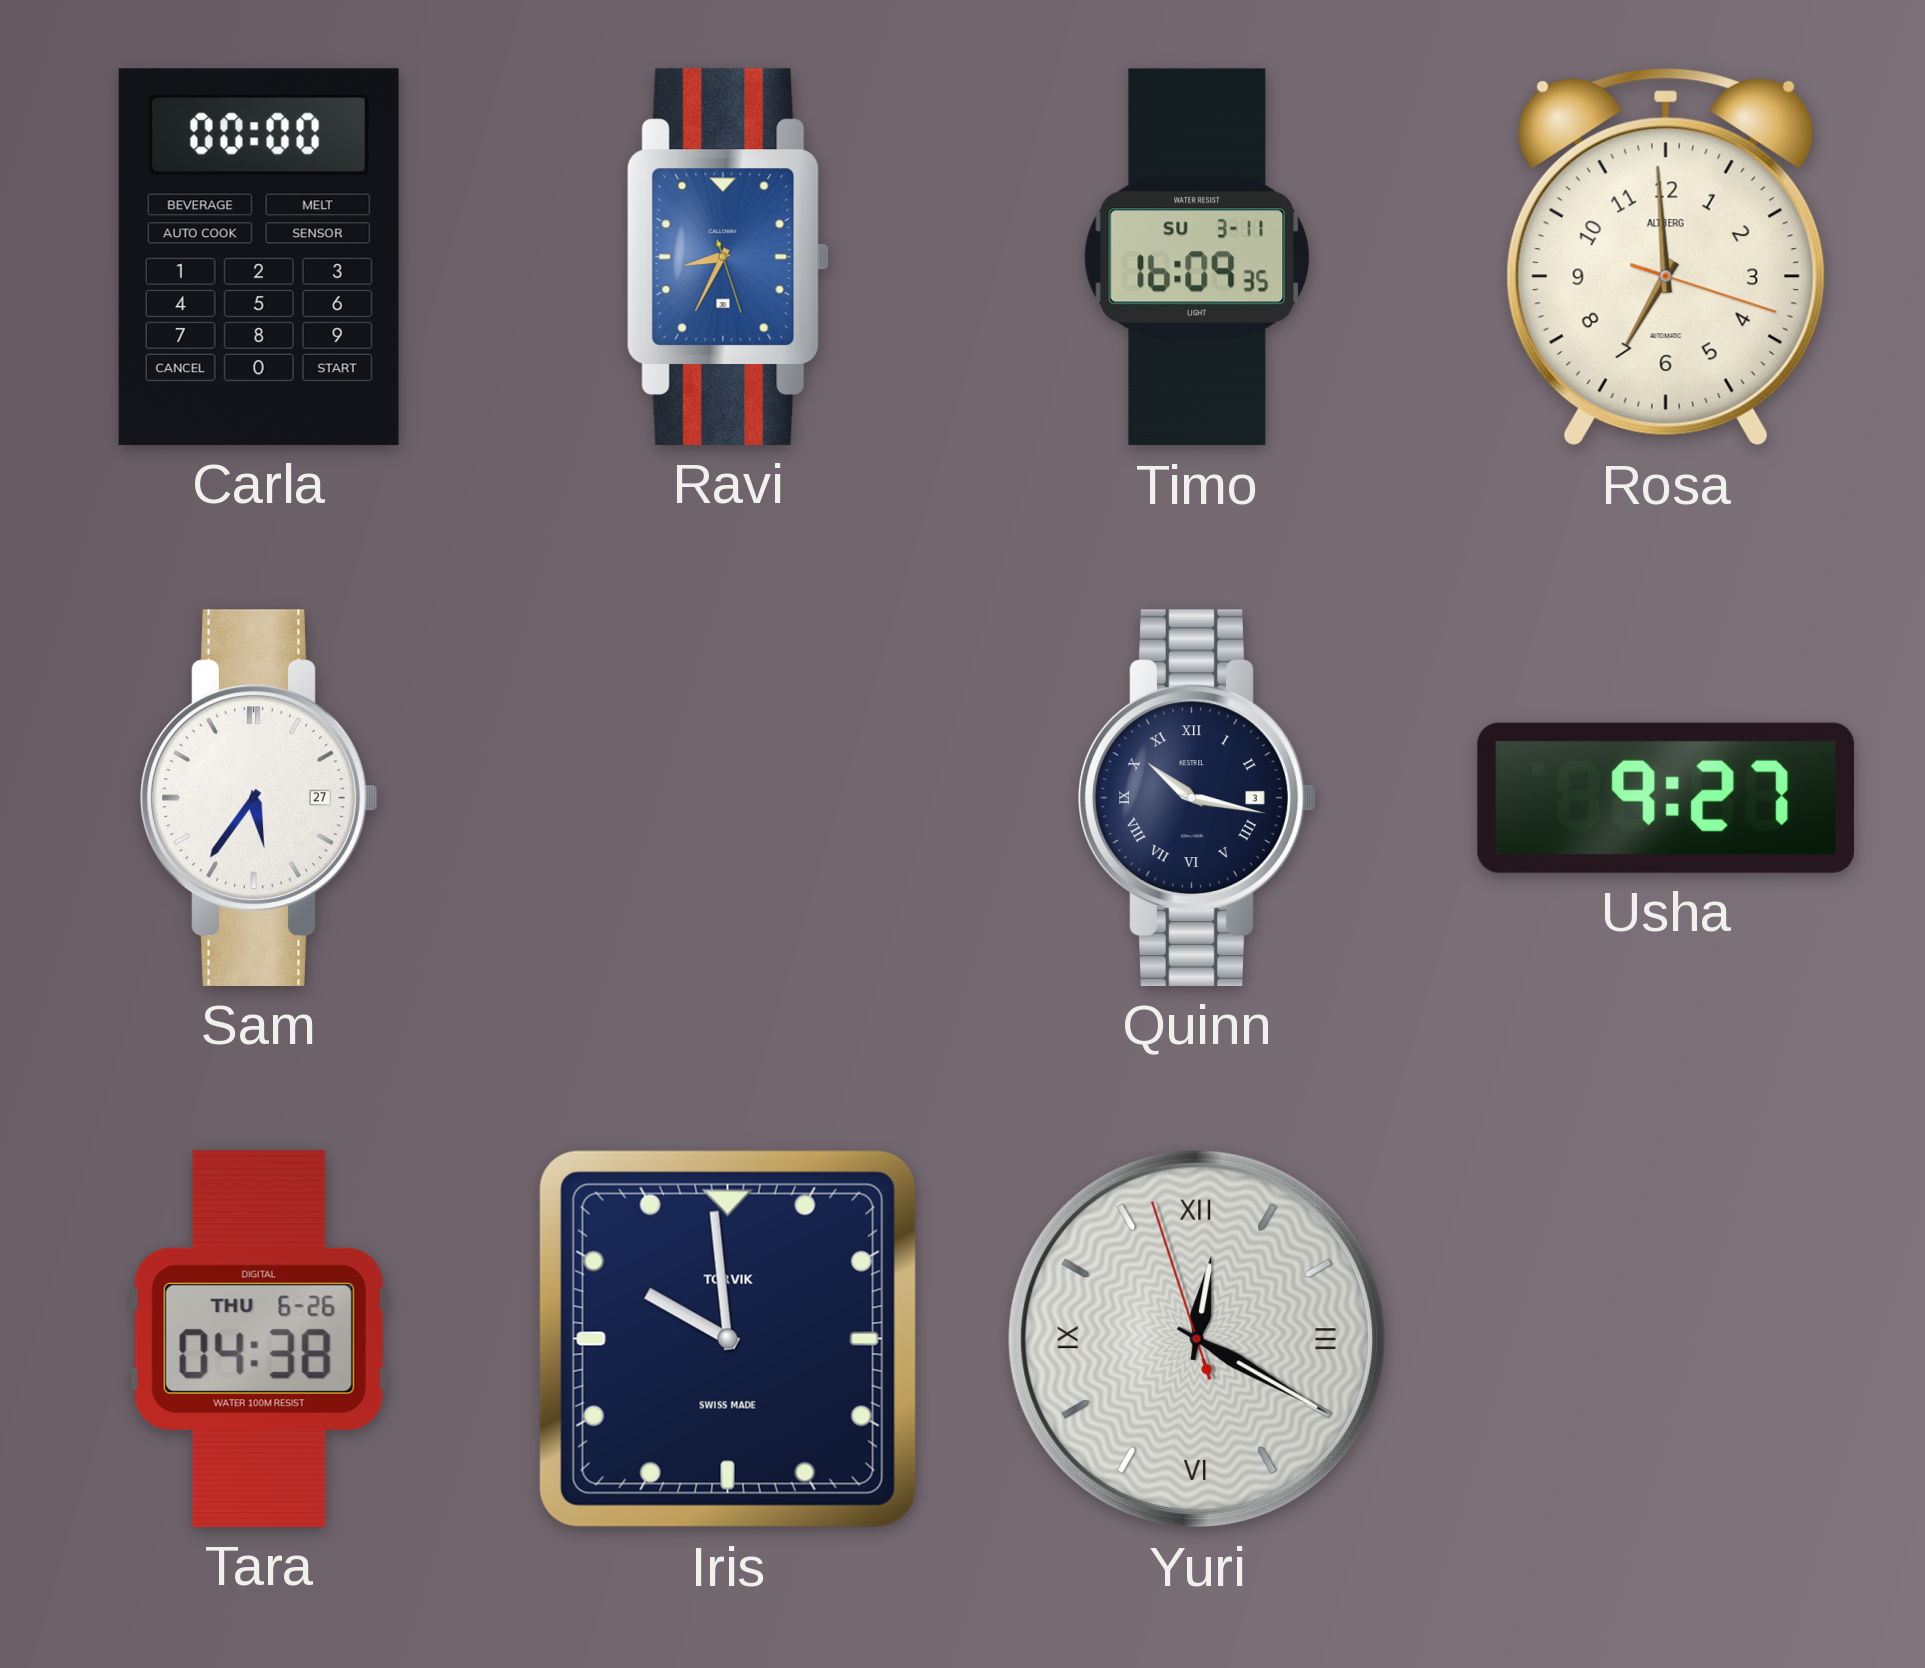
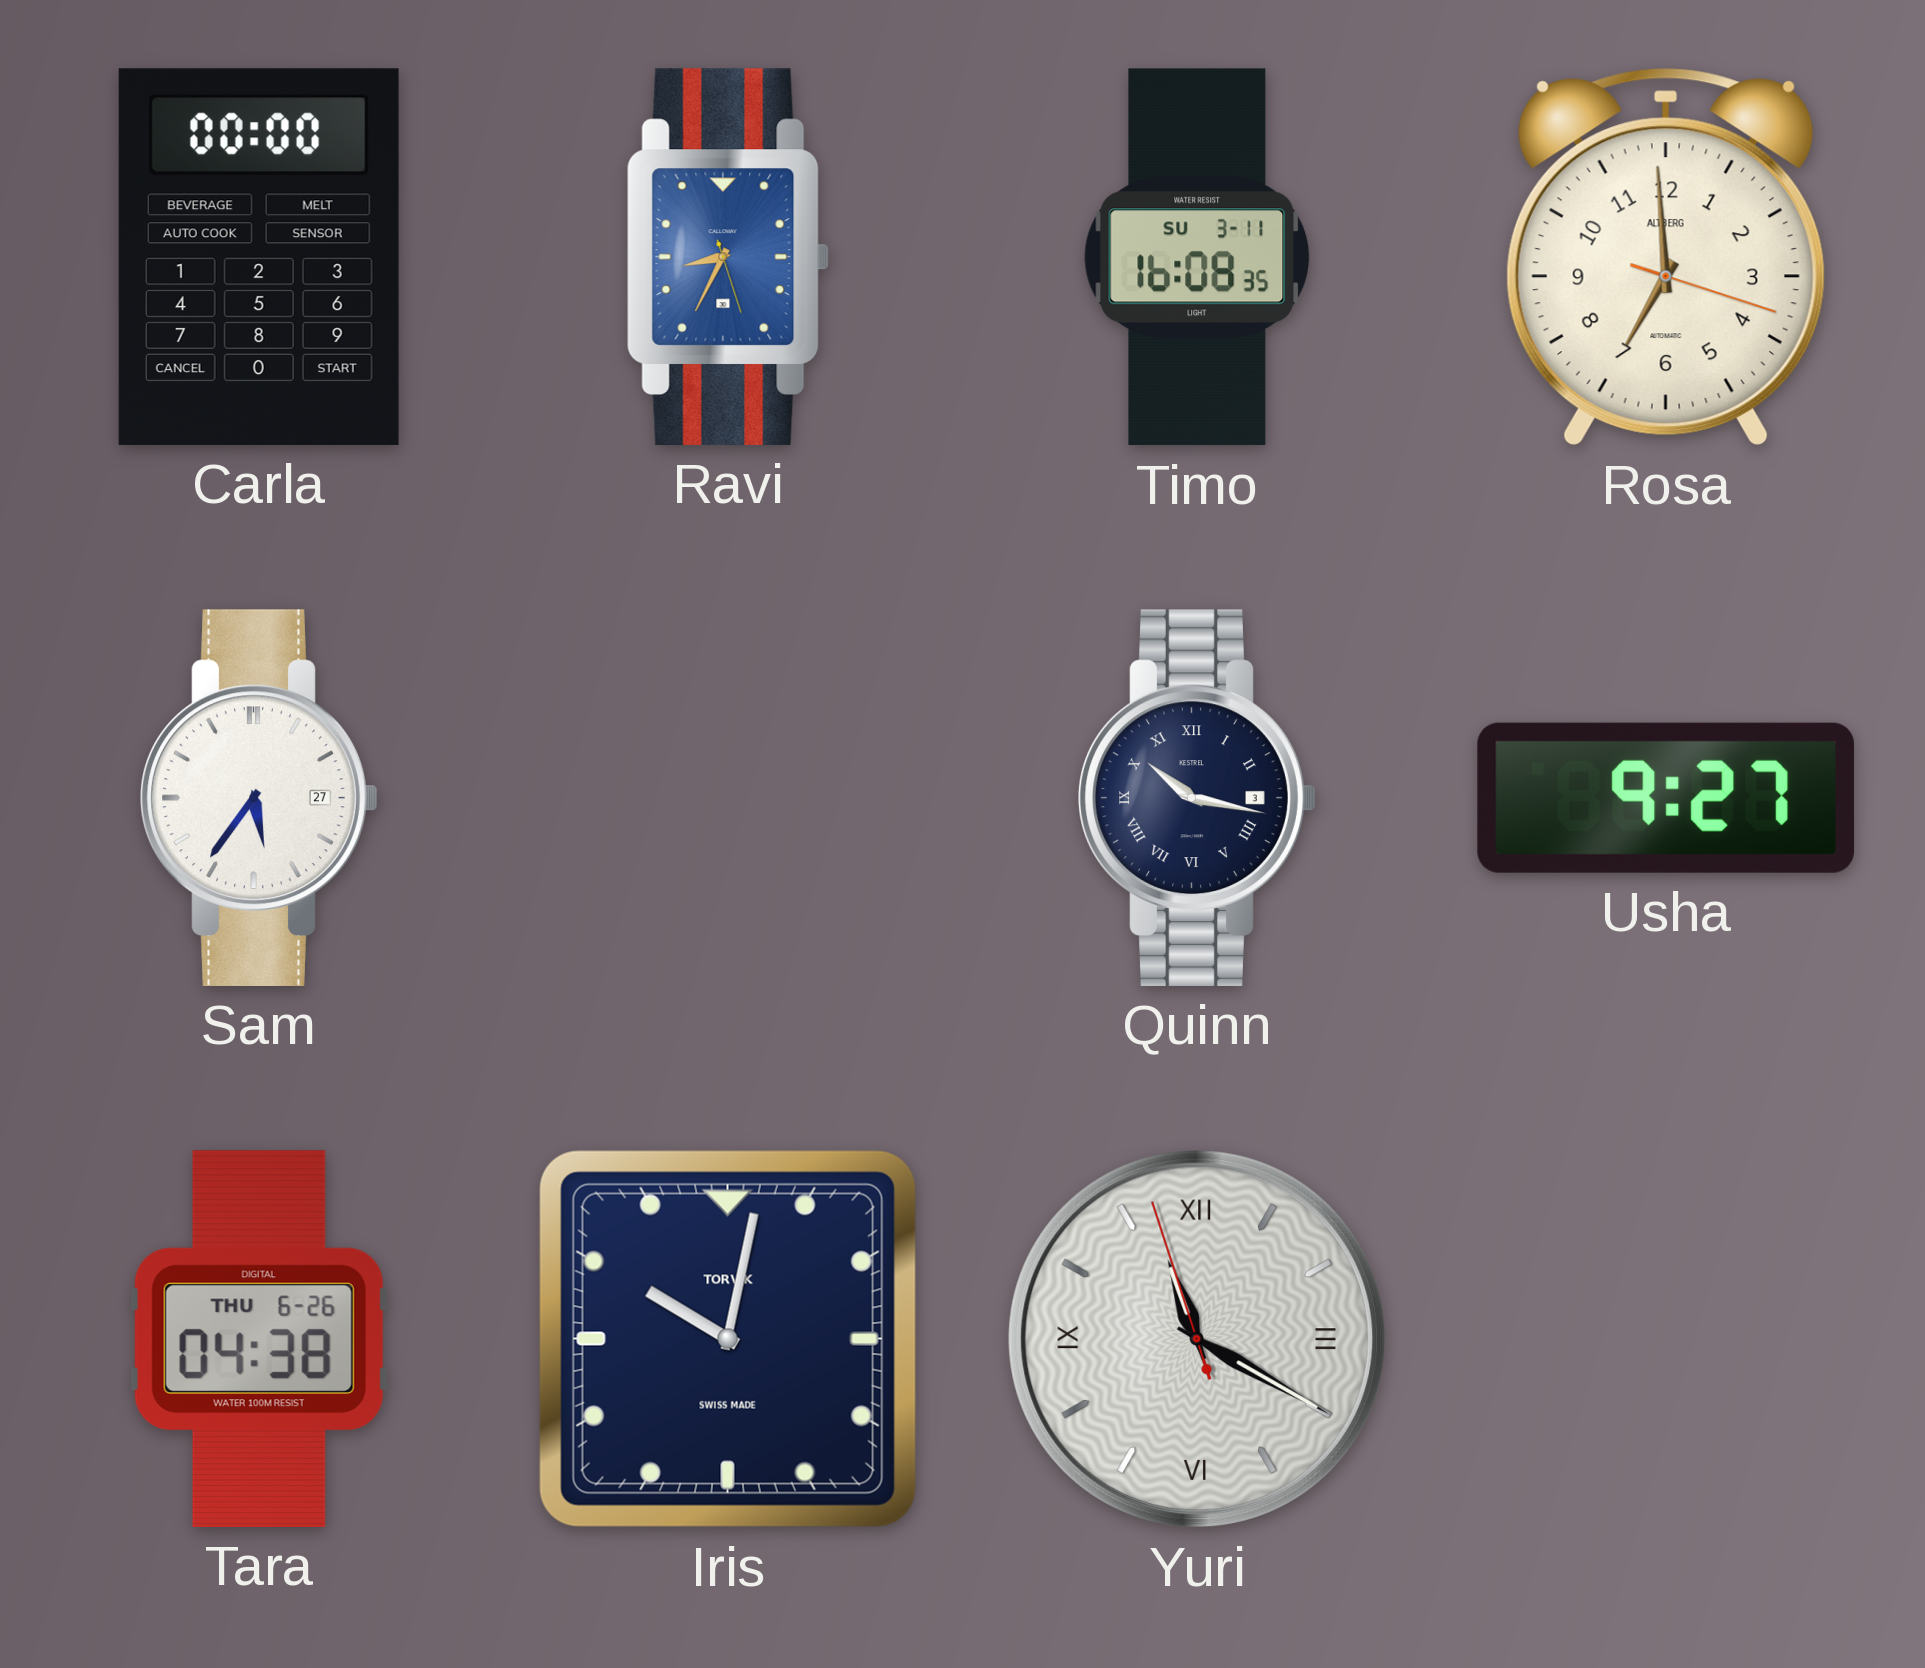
Timo: 16:09 -> 16:08 (1197, 257)
Iris: 9:59 -> 10:02 (728, 1339)
Yuri: 12:19 -> 11:19 (1197, 1339)
